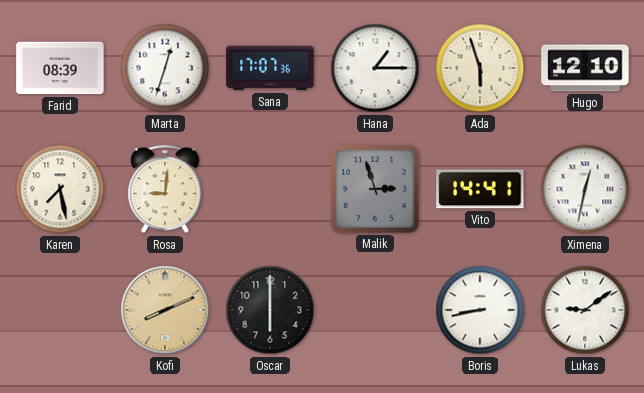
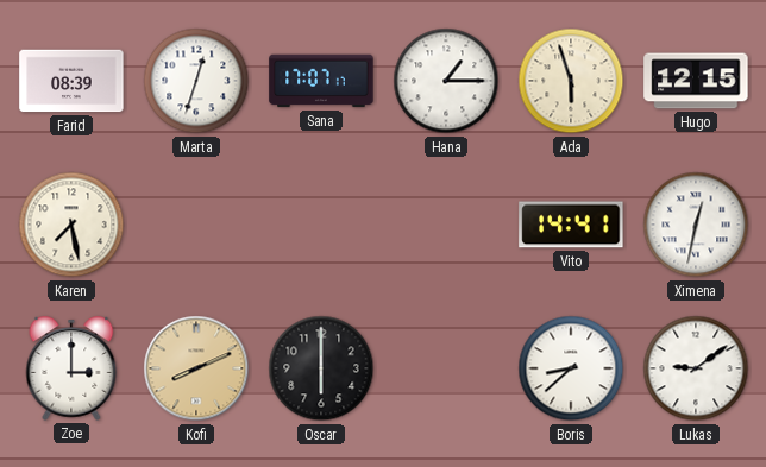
Sana: 17:07:36 -> 17:07:17 (321, 81)
Hugo: 12:10 -> 12:15 (696, 81)
Rosa: 9:01 -> none (165, 190)
Malik: 2:57 -> none (375, 189)
Zoe: none -> 3:00 (71, 368)
Boris: 8:43 -> 8:38 (571, 368)
